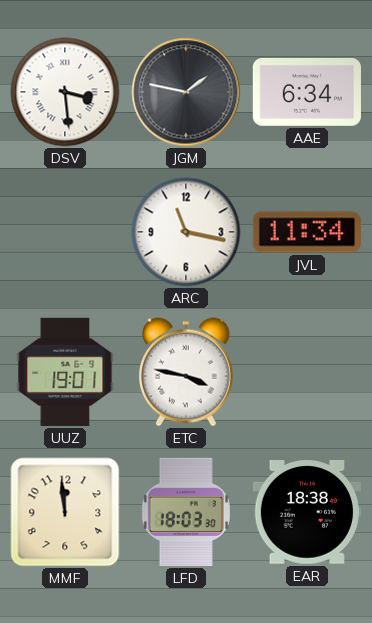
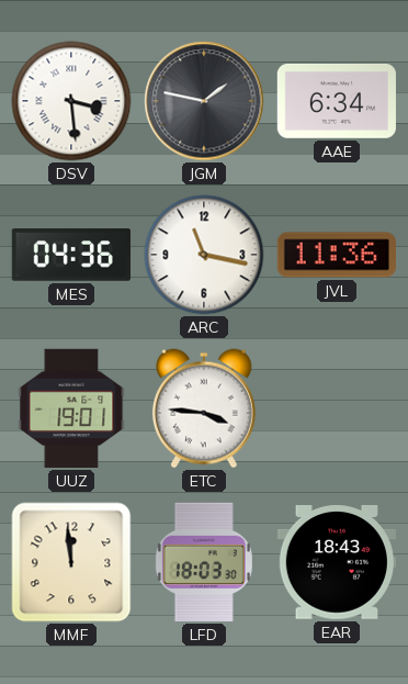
MES: none -> 04:36 (71, 255)
JVL: 11:34 -> 11:36 (337, 255)
ETC: 3:47 -> 3:46 (204, 408)
EAR: 18:38 -> 18:43 (337, 563)
